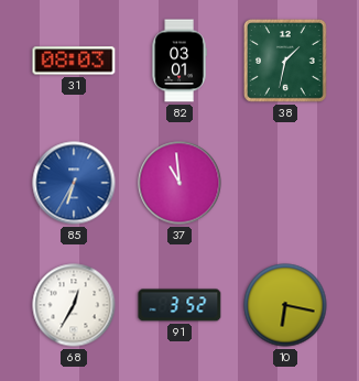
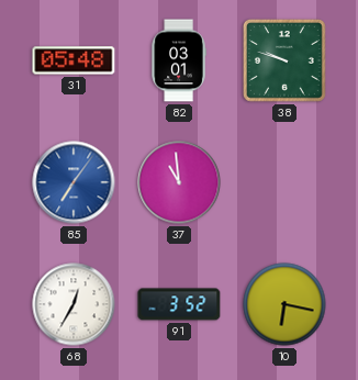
31: 08:03 -> 05:48 (74, 60)
38: 1:32 -> 9:48 (286, 62)
85: 6:35 -> 7:06 (74, 182)
